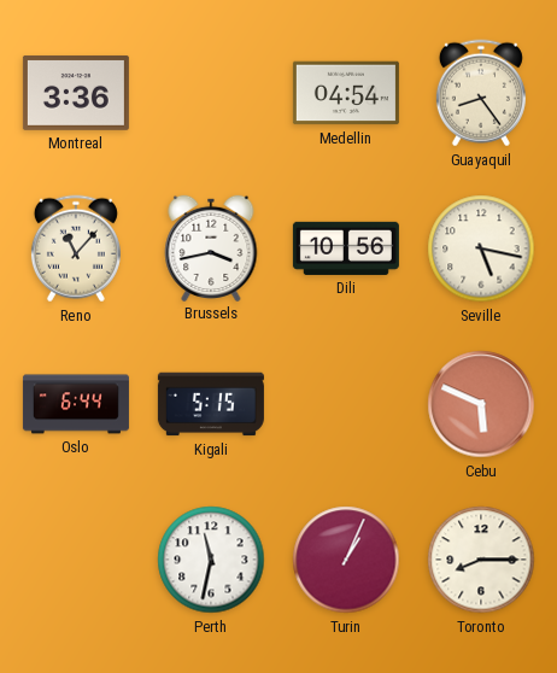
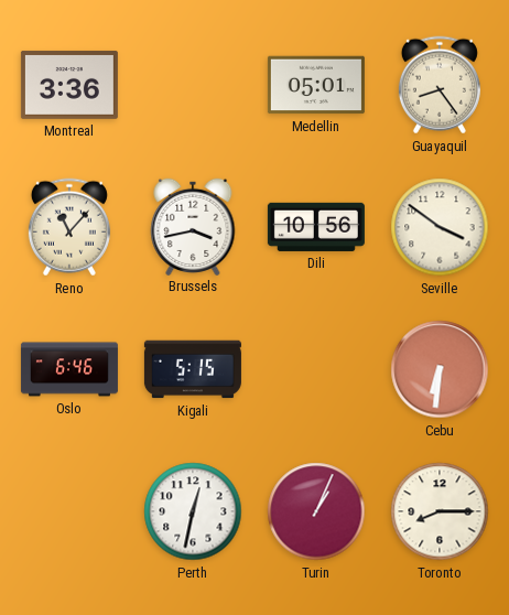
Medellin: 04:54 -> 05:01 (316, 85)
Seville: 5:17 -> 3:51 (440, 227)
Oslo: 6:44 -> 6:46 (69, 369)
Cebu: 5:49 -> 6:31 (440, 369)
Perth: 11:32 -> 12:32 (193, 511)
